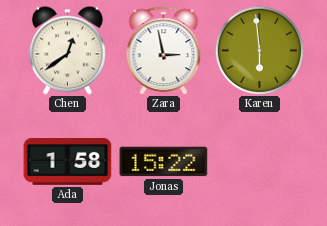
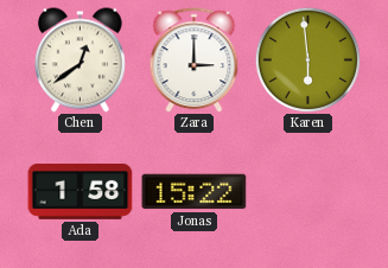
Zara: 2:58 -> 3:00 (195, 60)
